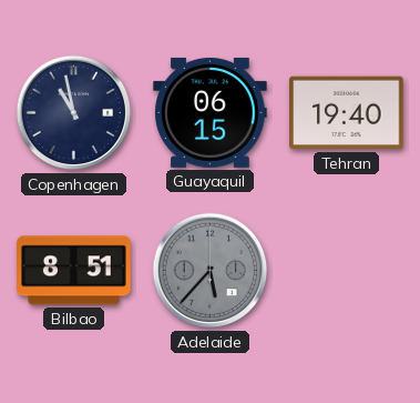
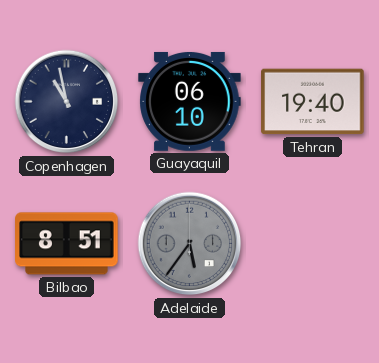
Guayaquil: 06:15 -> 06:10 (190, 101)
Adelaide: 5:37 -> 5:36 (190, 244)
